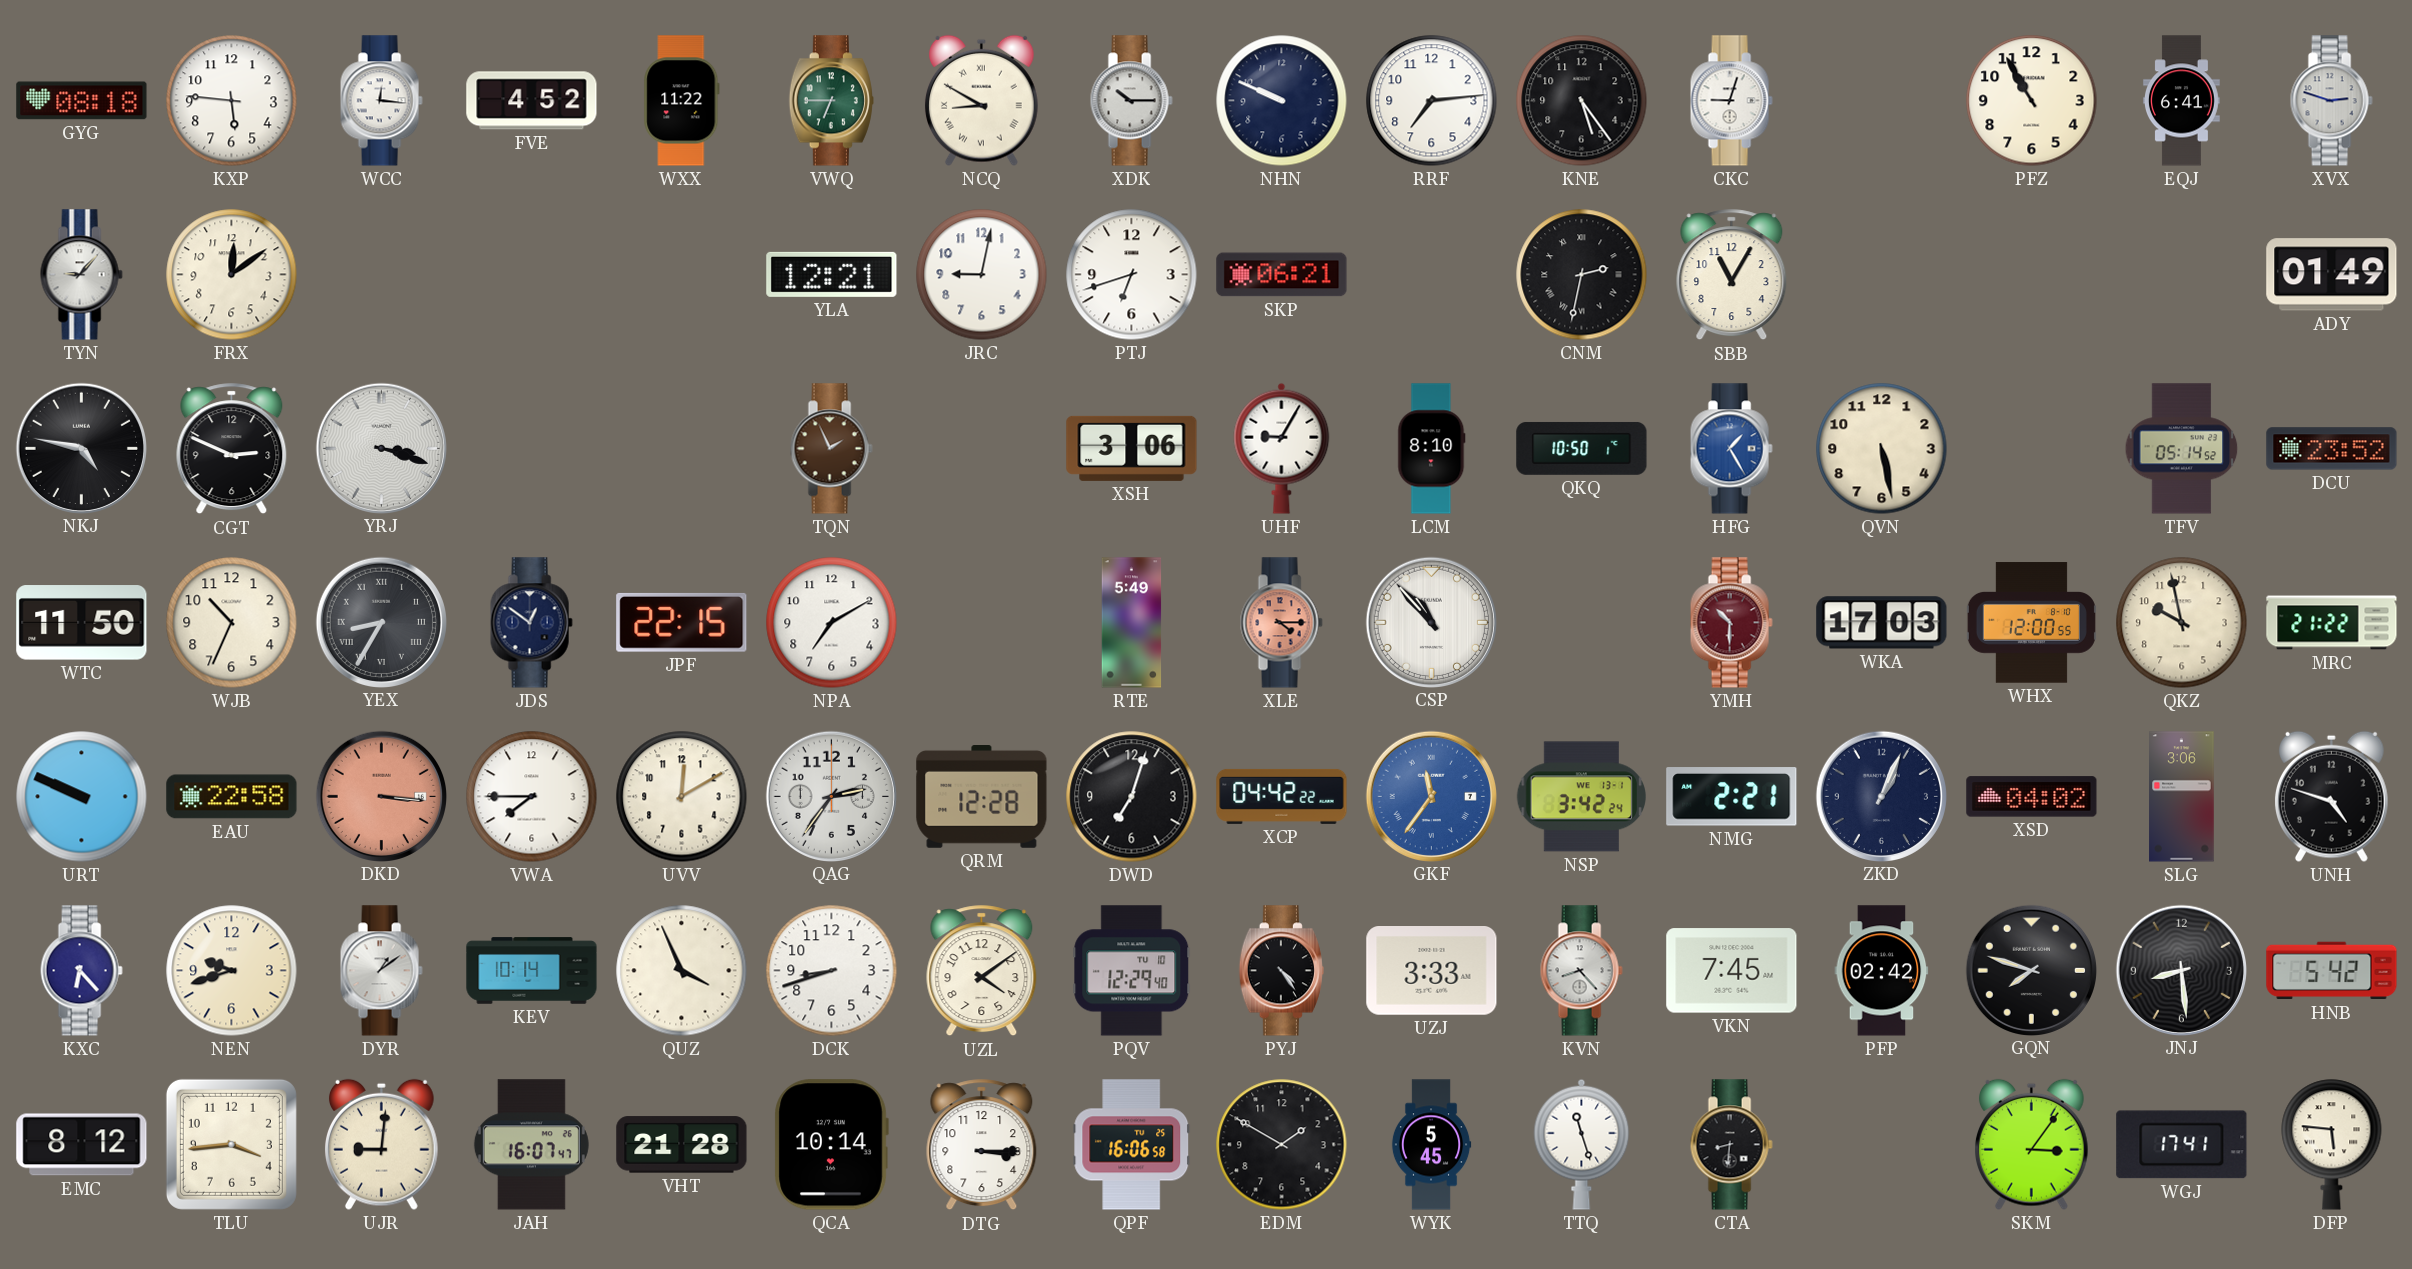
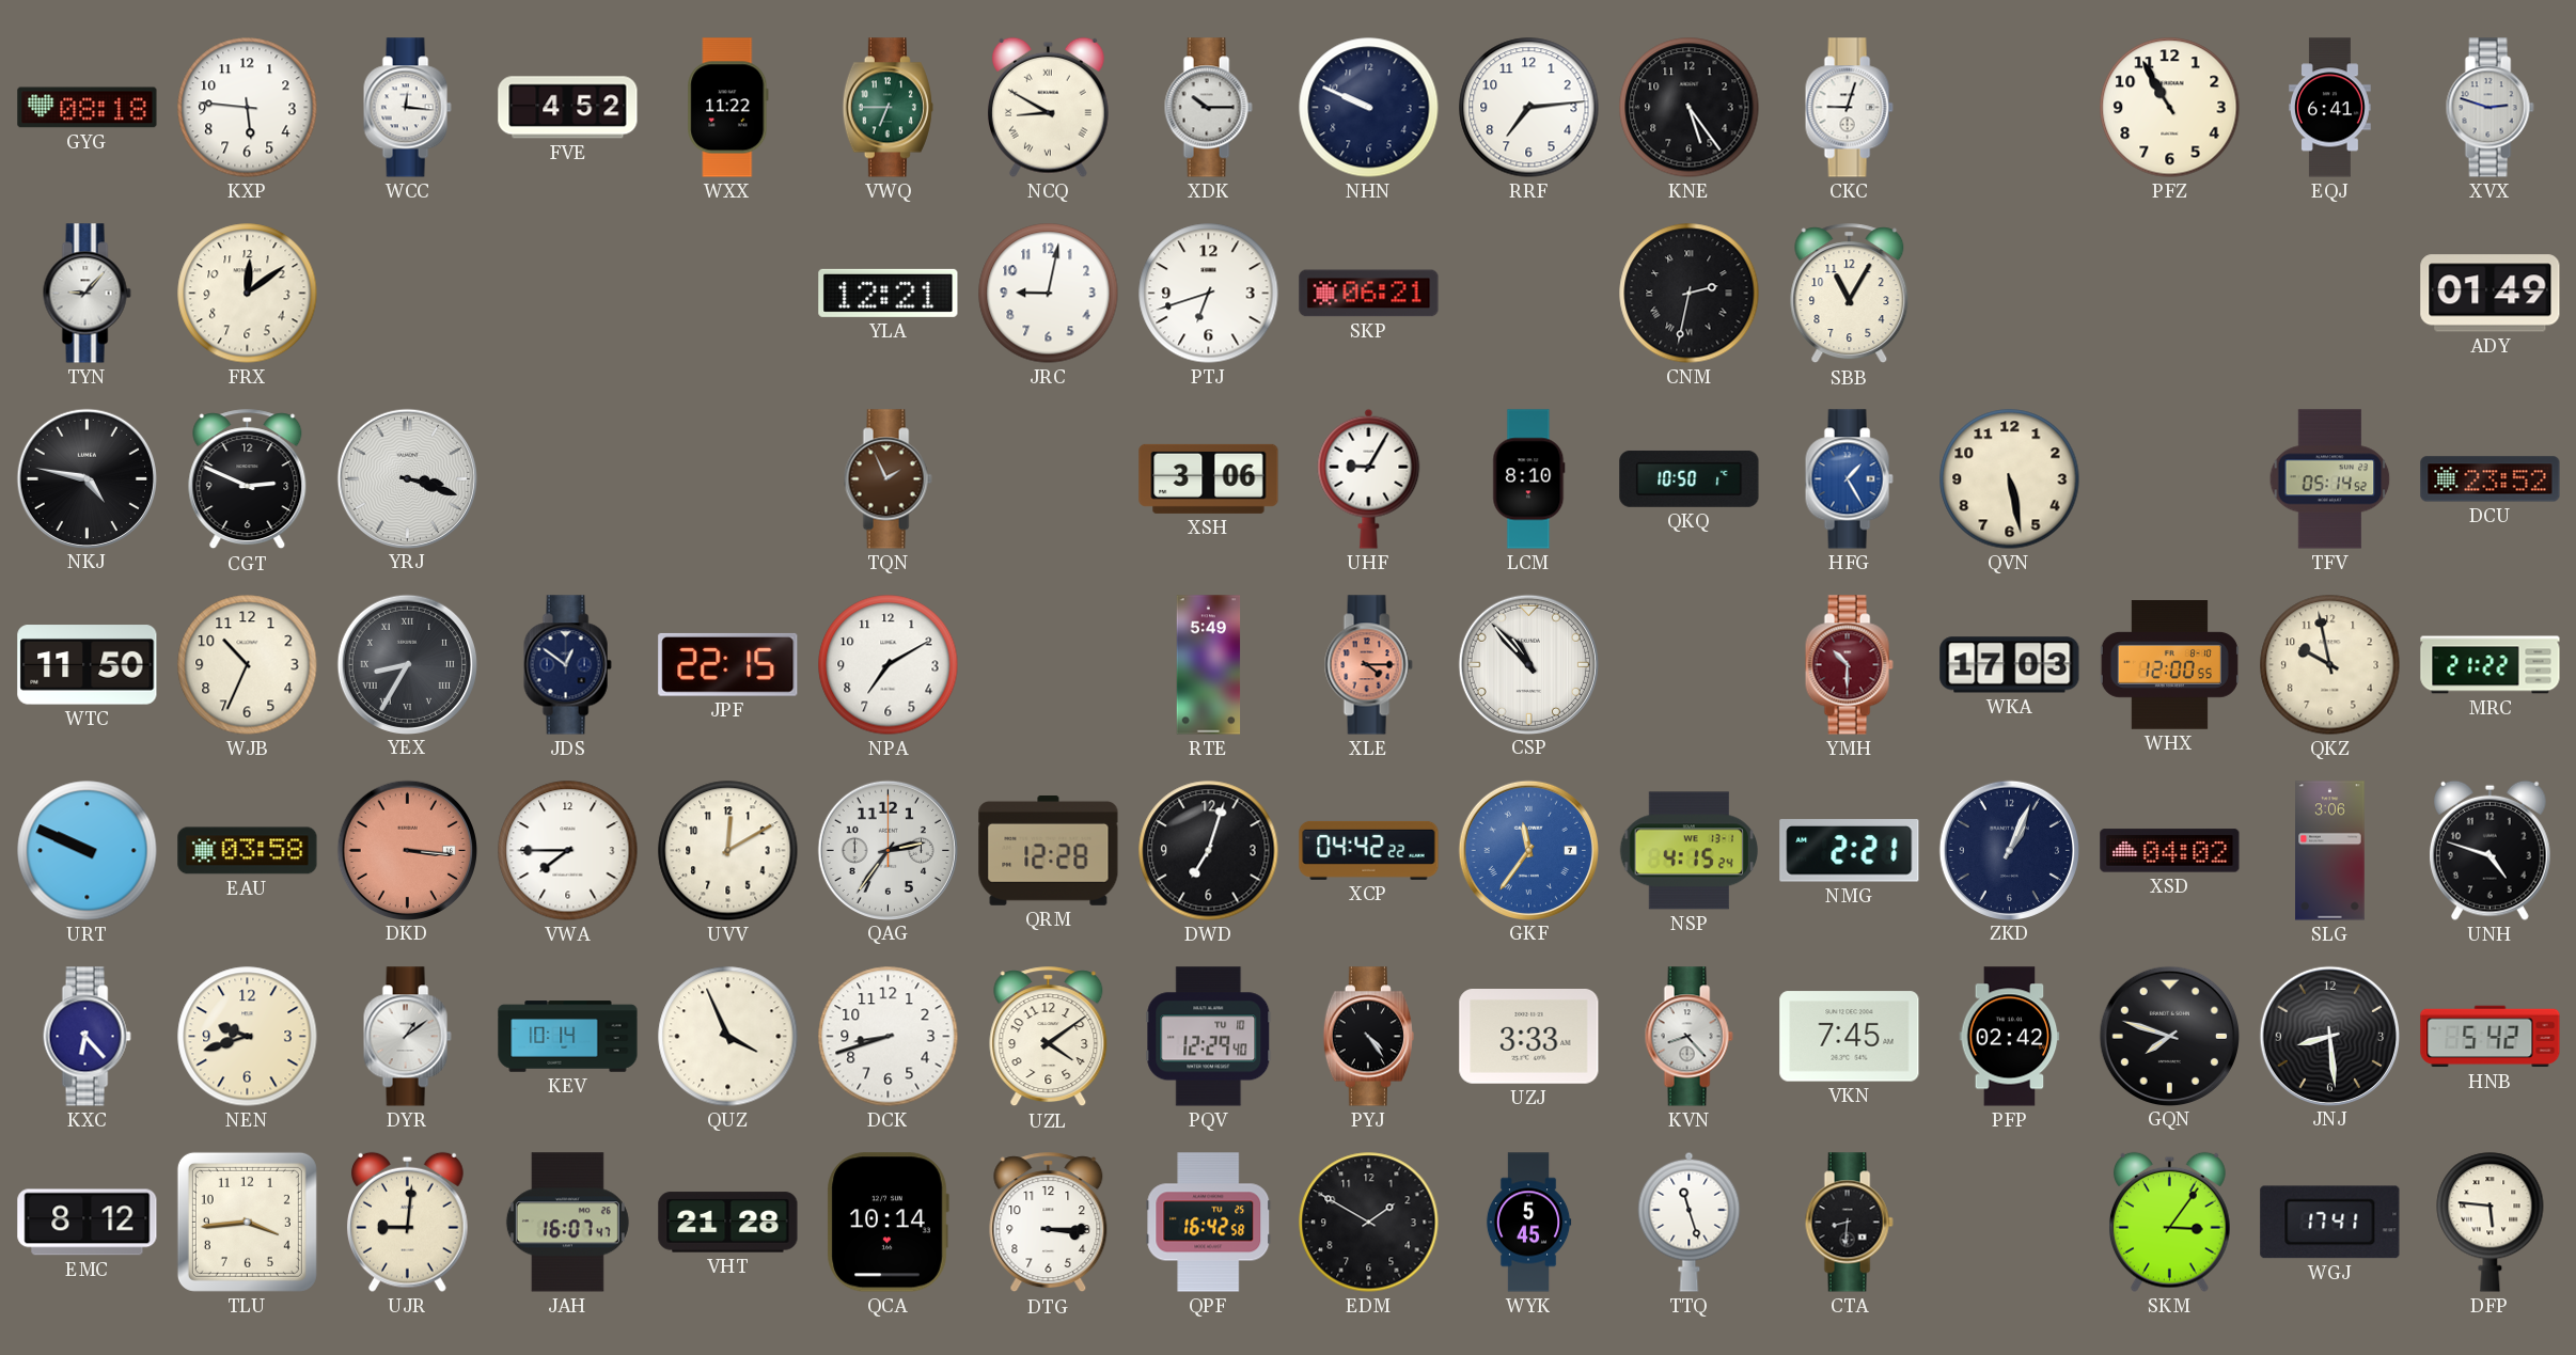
EAU: 22:58 -> 03:58 (248, 851)
NSP: 3:42 -> 4:15 (1688, 851)
QPF: 16:06 -> 16:42 (1209, 1223)
